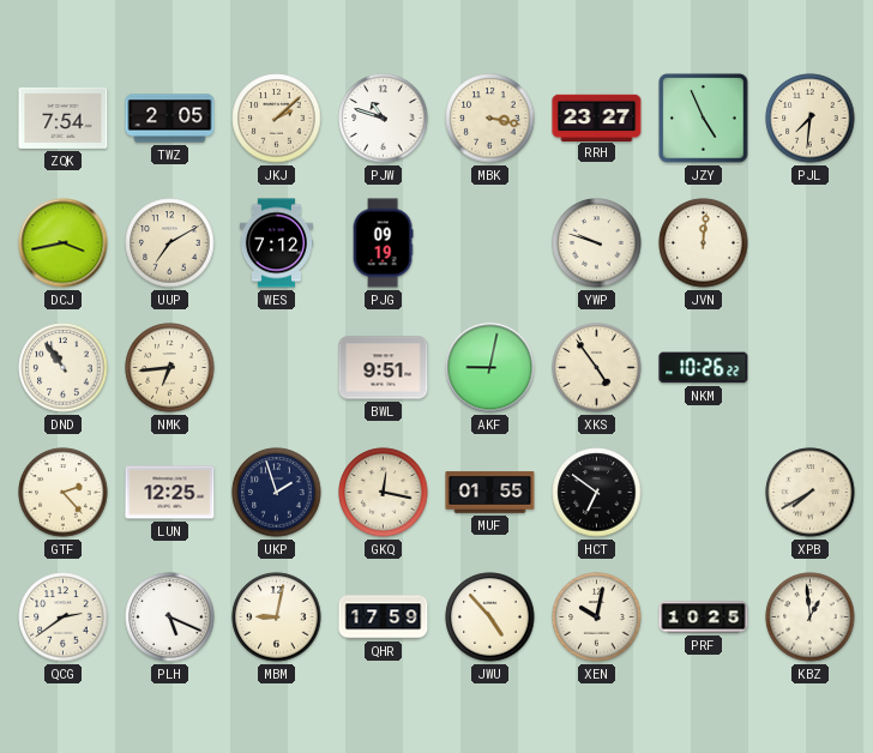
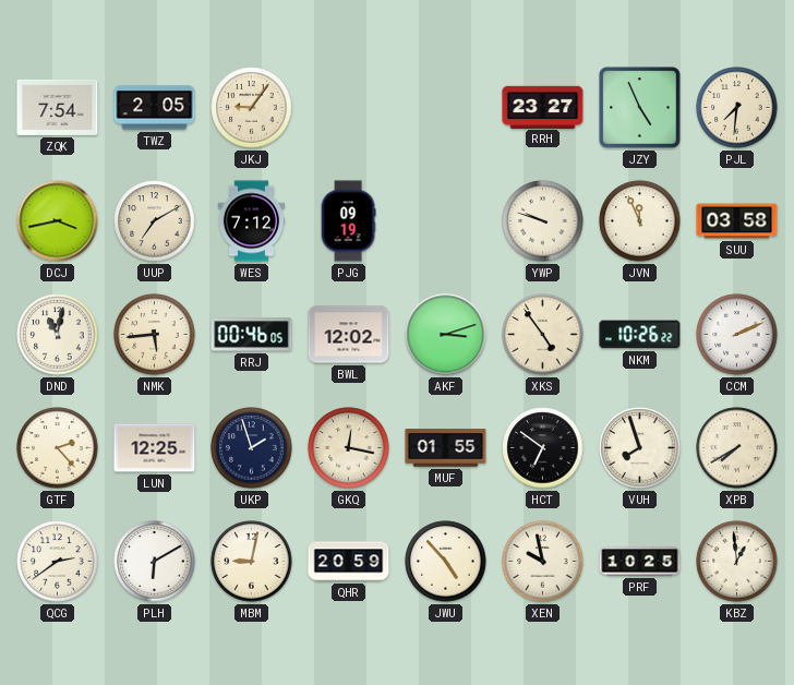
JKJ: 2:08 -> 9:06 (252, 108)
PJW: 10:48 -> none (384, 119)
MBK: 3:17 -> none (490, 119)
JVN: 12:01 -> 11:56 (640, 221)
SUU: none -> 03:58 (737, 221)
DND: 10:54 -> 11:02 (58, 335)
NMK: 6:44 -> 5:44 (155, 335)
RRJ: none -> 00:46 (252, 335)
BWL: 9:51 -> 12:02 (349, 335)
AKF: 9:02 -> 3:12 (446, 335)
CCM: none -> 2:11 (737, 335)
VUH: none -> 7:57 (640, 448)
PLH: 5:19 -> 6:10 (155, 562)
QHR: 17:59 -> 20:59 (349, 562)
XEN: 10:02 -> 9:58 (543, 562)
